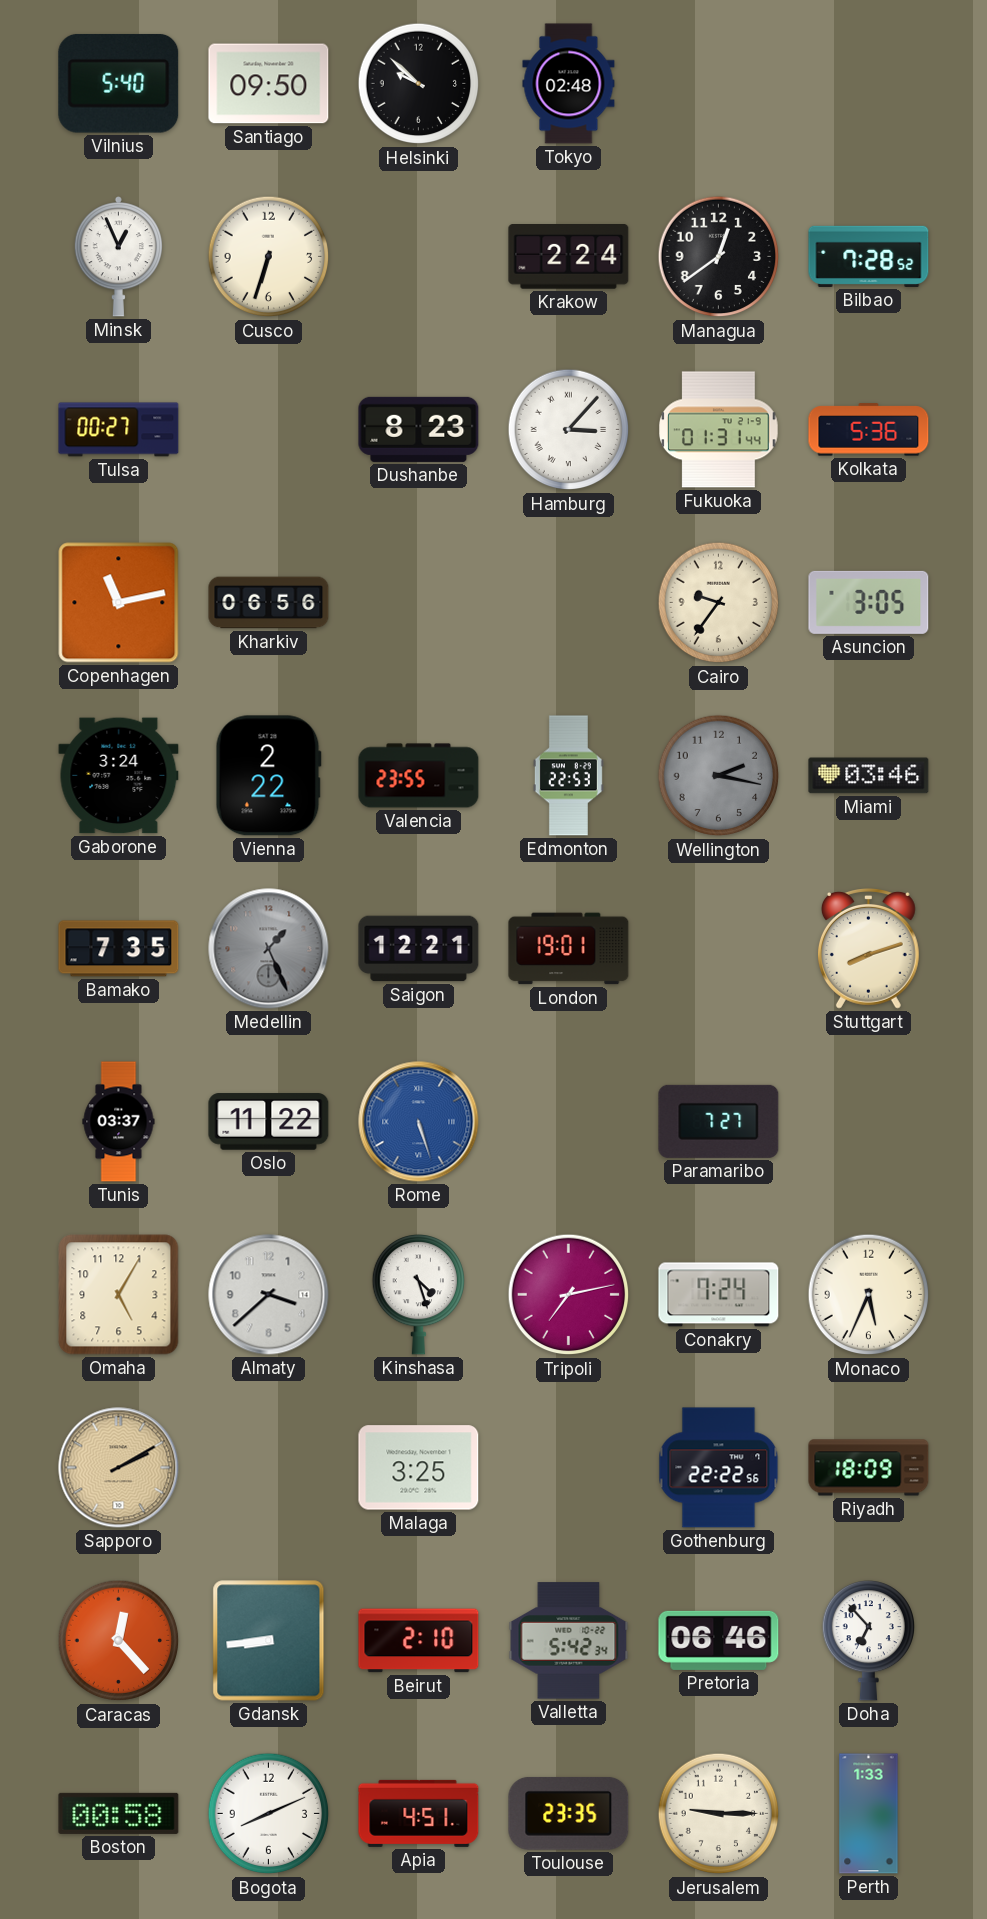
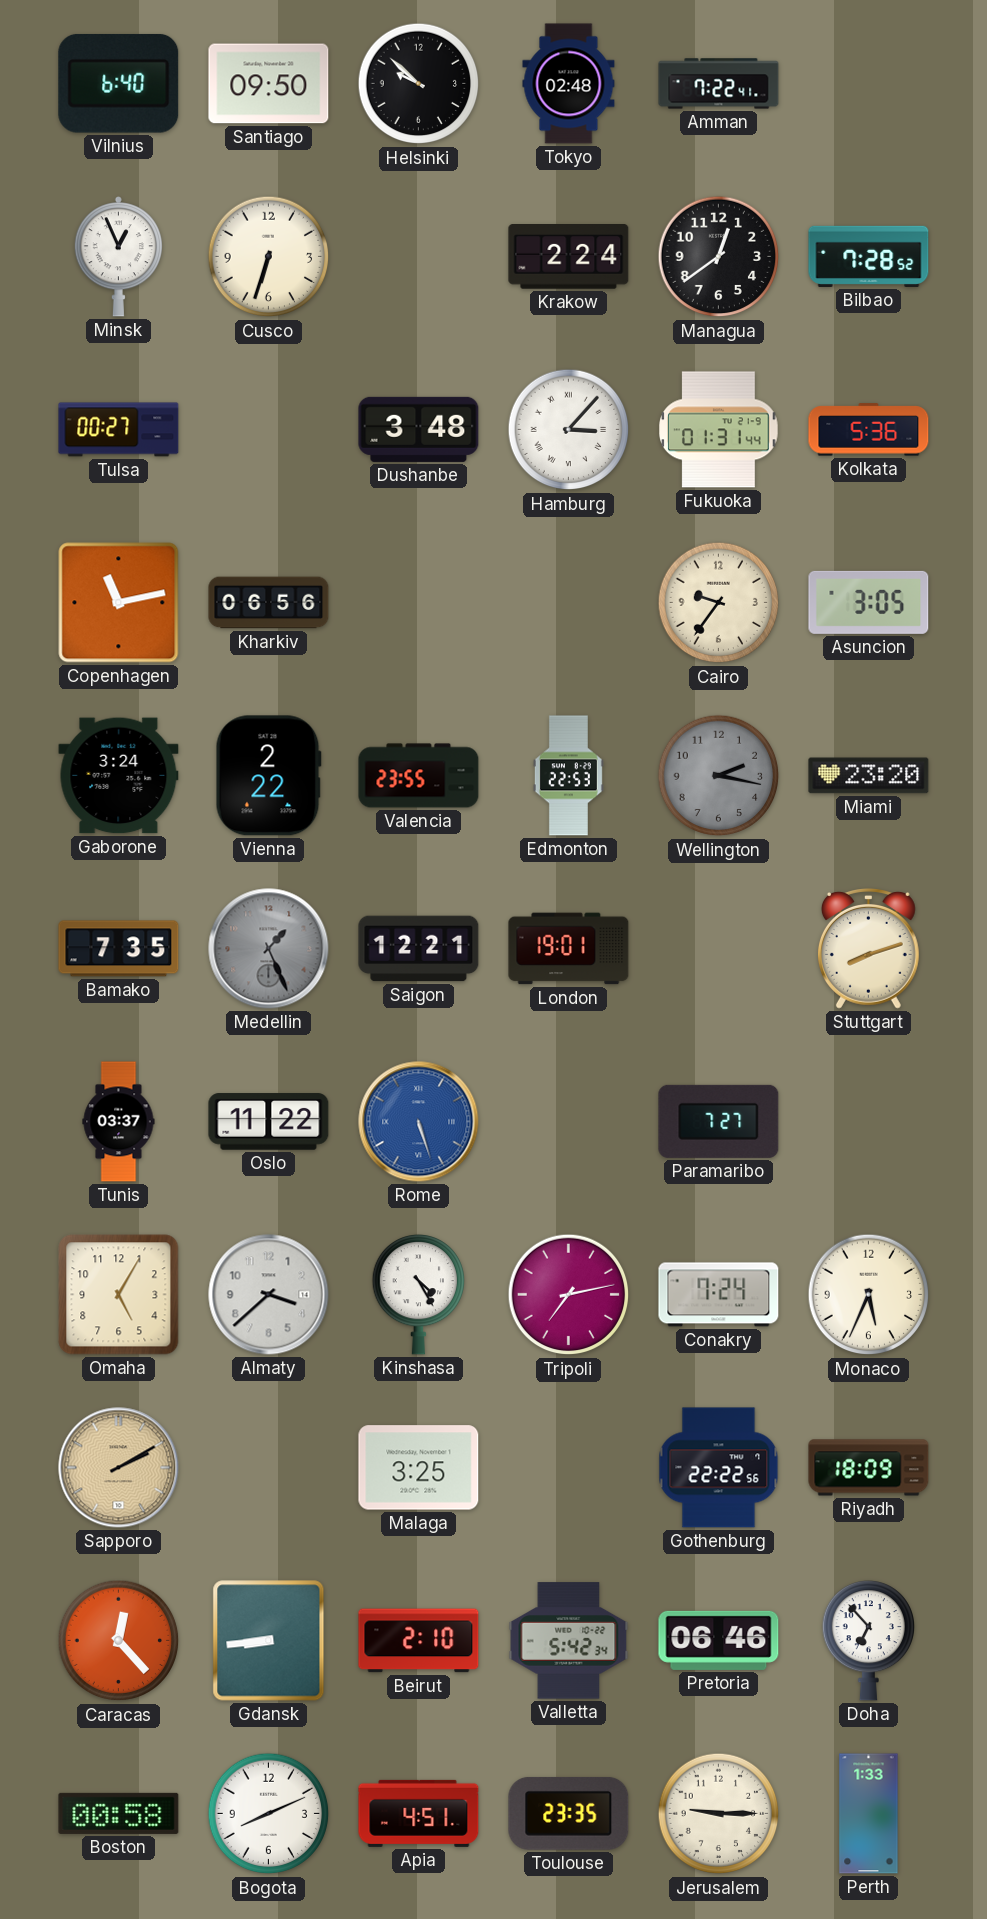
Vilnius: 5:40 -> 6:40 (119, 83)
Amman: none -> 7:22 (719, 84)
Dushanbe: 8:23 -> 3:48 (419, 429)
Miami: 03:46 -> 23:20 (869, 776)
Kinshasa: 4:27 -> 4:25 (418, 1295)
